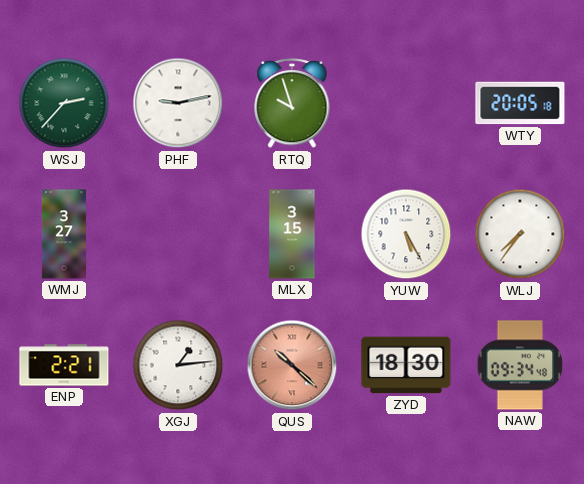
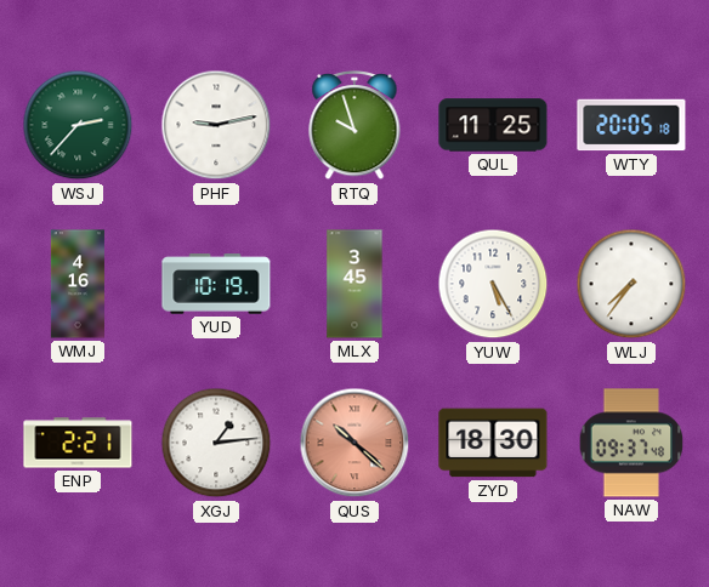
QUL: none -> 11:25 (493, 125)
WMJ: 3:27 -> 4:16 (78, 284)
YUD: none -> 10:19 (216, 284)
MLX: 3:15 -> 3:45 (354, 284)
NAW: 09:34 -> 09:37 (631, 443)
